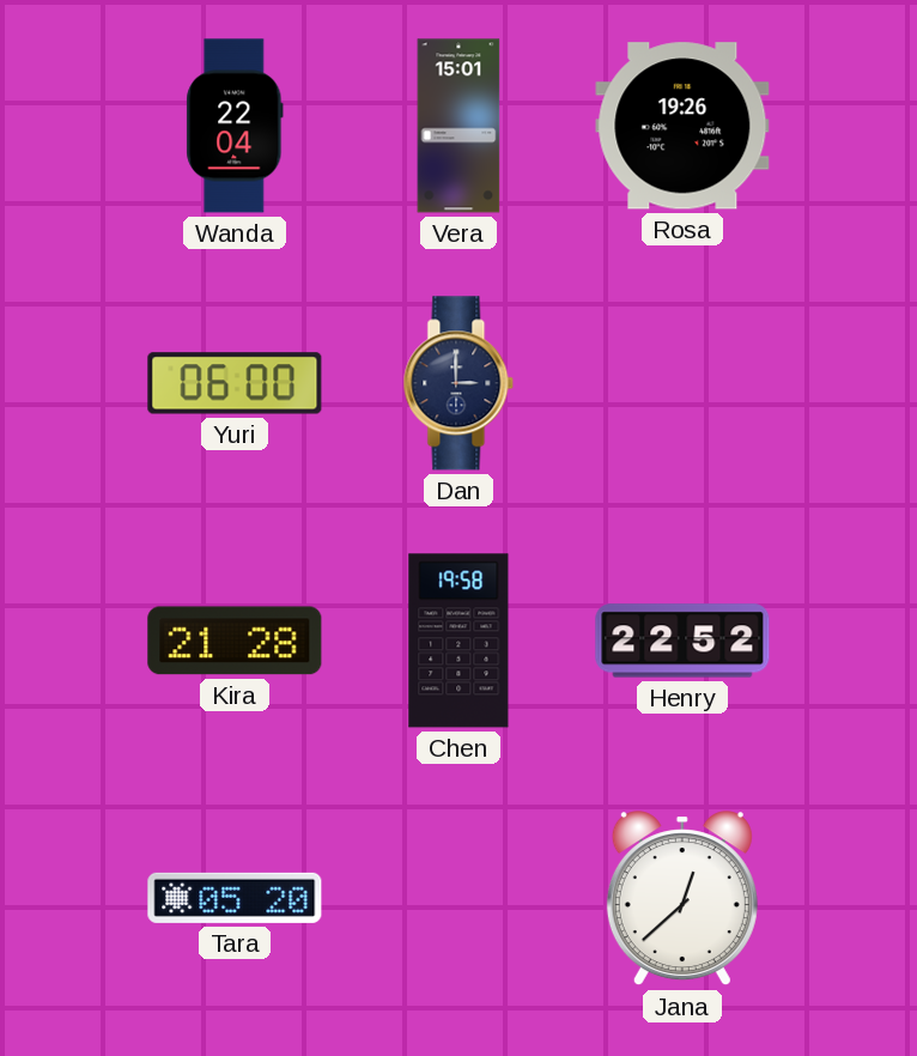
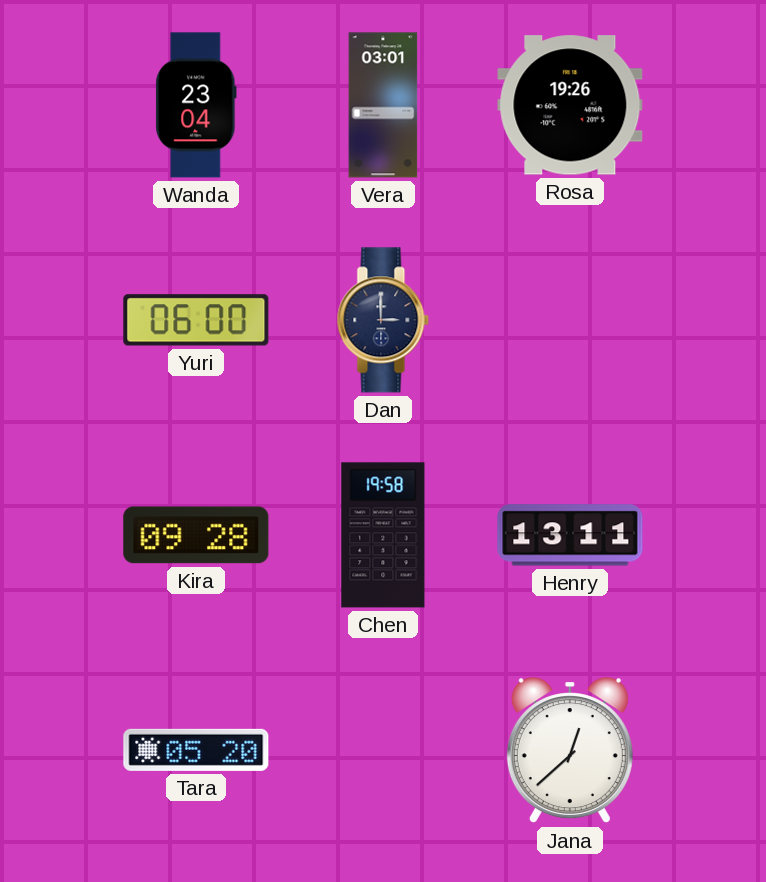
Wanda: 22:04 -> 23:04 (196, 105)
Vera: 15:01 -> 03:01 (383, 105)
Kira: 21:28 -> 09:28 (196, 535)
Henry: 22:52 -> 13:11 (570, 535)
